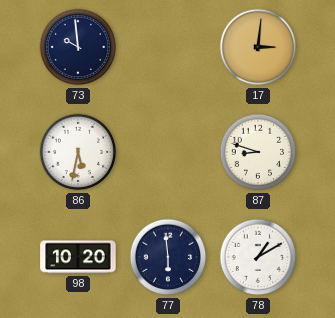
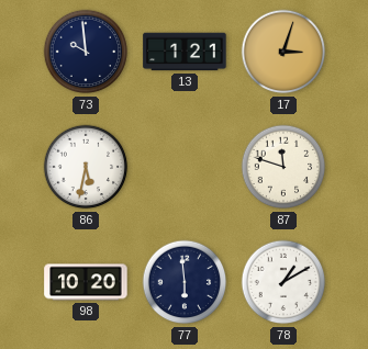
13: none -> 1:21 (185, 52)
17: 3:01 -> 3:03 (283, 52)
87: 8:48 -> 11:48 (283, 167)
